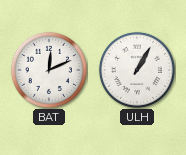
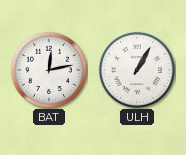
BAT: 12:11 -> 12:13 (49, 70)
